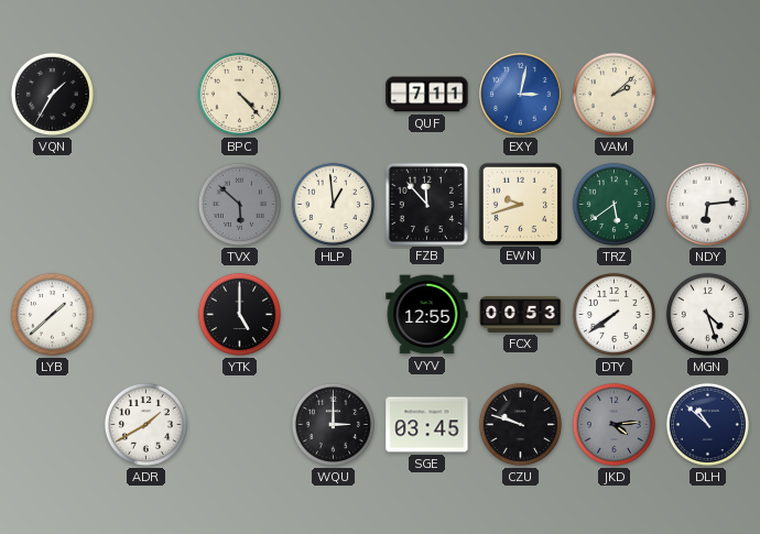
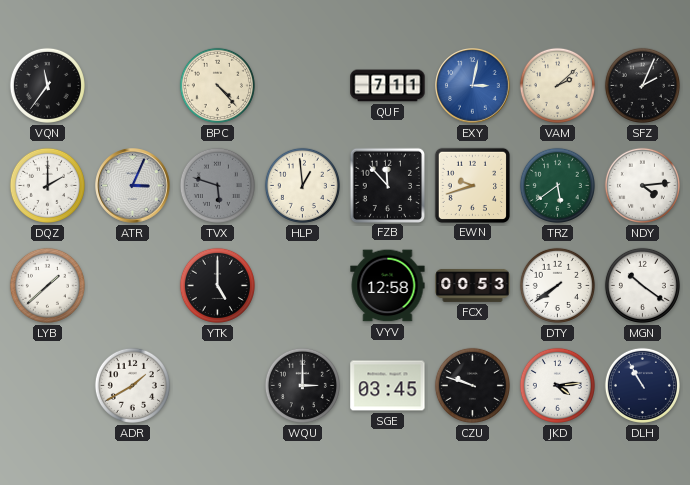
VQN: 1:35 -> 11:36 (47, 85)
SFZ: none -> 2:04 (642, 85)
DQZ: none -> 2:00 (47, 185)
ATR: none -> 3:04 (133, 186)
TVX: 5:52 -> 5:48 (217, 185)
NDY: 6:14 -> 4:14 (642, 185)
VYV: 12:55 -> 12:58 (388, 286)
MGN: 4:27 -> 10:21 (642, 285)
JKD dial: grey -> white (557, 385)
DLH: 10:52 -> 10:55 (642, 385)
